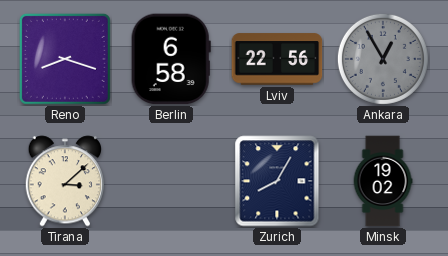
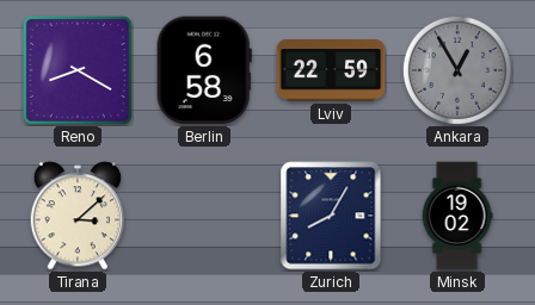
Reno: 8:18 -> 8:20 (78, 70)
Lviv: 22:56 -> 22:59 (331, 70)
